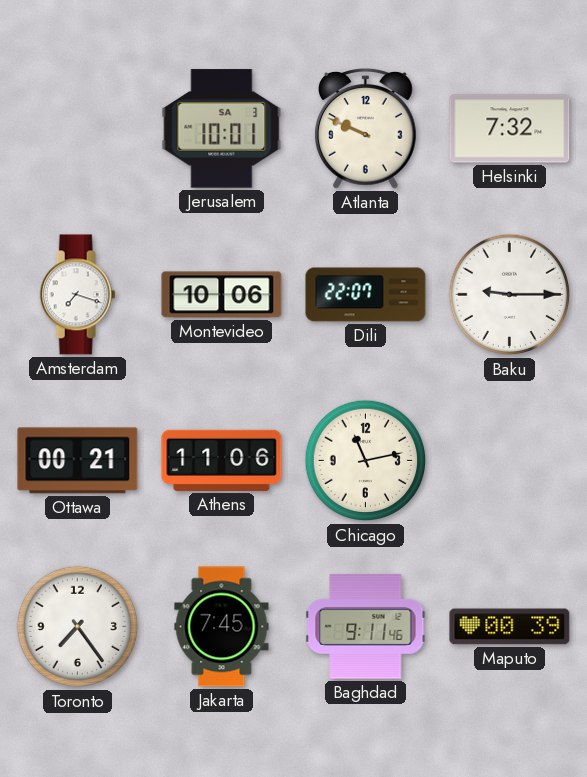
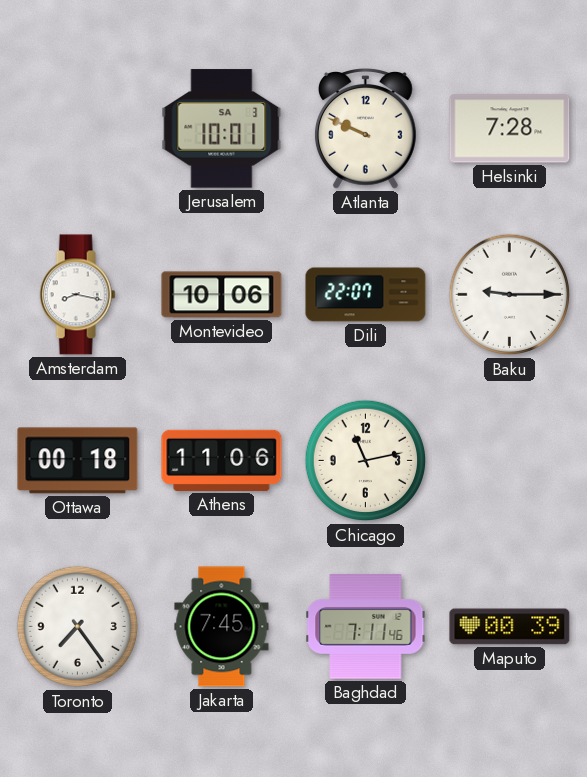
Helsinki: 7:32 -> 7:28 (510, 129)
Amsterdam: 7:18 -> 8:17 (77, 295)
Ottawa: 00:21 -> 00:18 (78, 461)
Baghdad: 9:11 -> 7:11 (366, 627)
